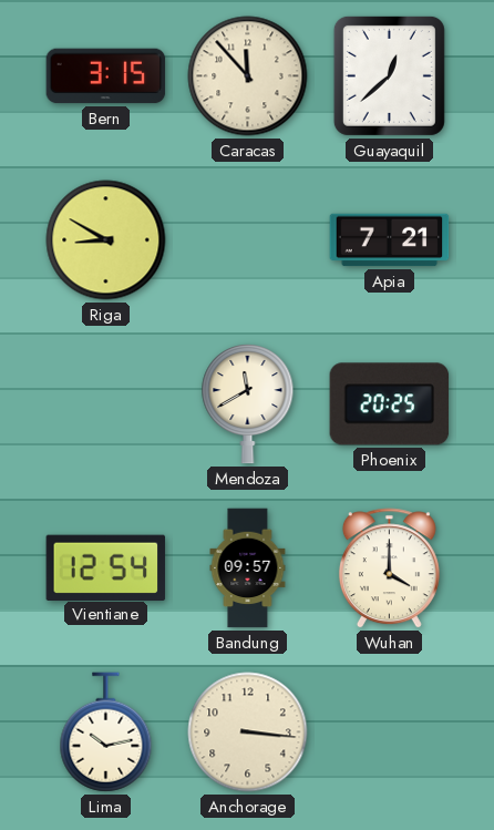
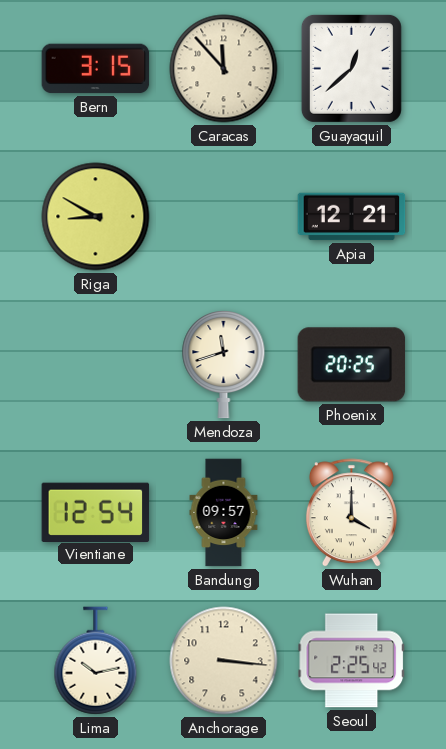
Apia: 7:21 -> 12:21 (352, 217)
Mendoza: 11:40 -> 11:42 (224, 365)
Seoul: none -> 2:25 (352, 661)
